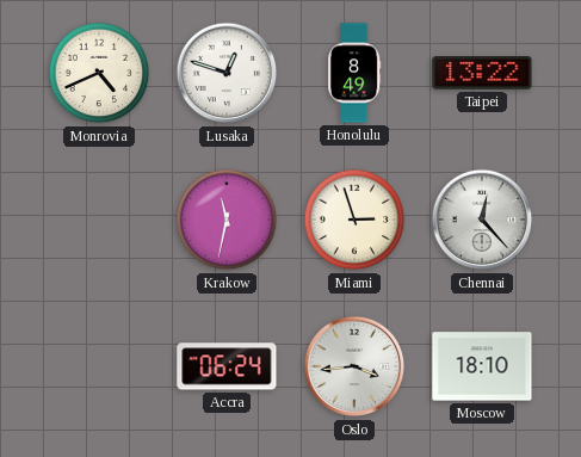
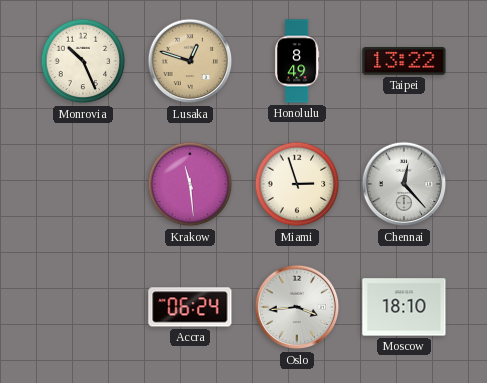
Monrovia: 4:41 -> 10:26 (83, 61)
Lusaka dial: white -> champagne (190, 61)
Krakow: 11:32 -> 11:29 (190, 184)
